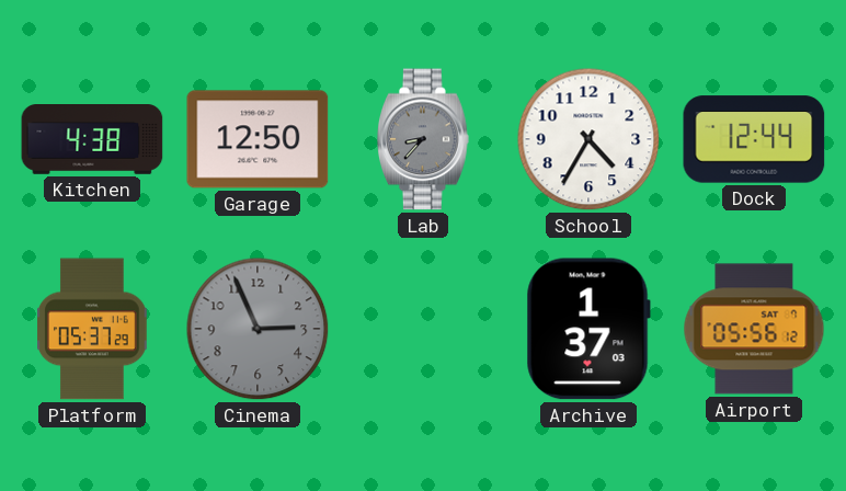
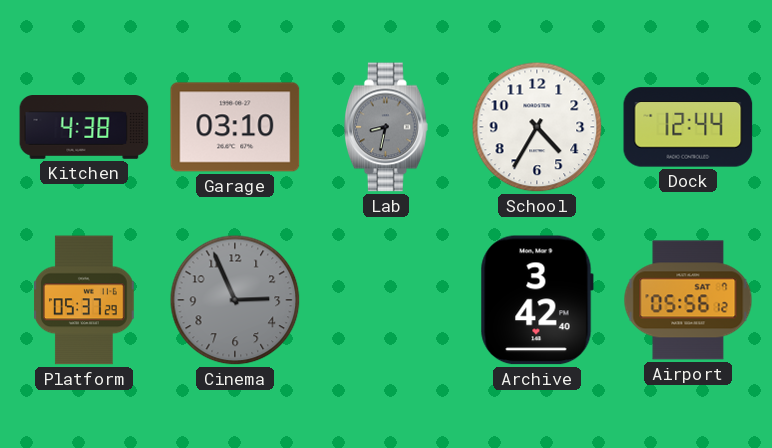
Garage: 12:50 -> 03:10 (235, 127)
Lab: 8:37 -> 8:32 (387, 127)
Archive: 1:37 -> 3:42 (537, 300)
